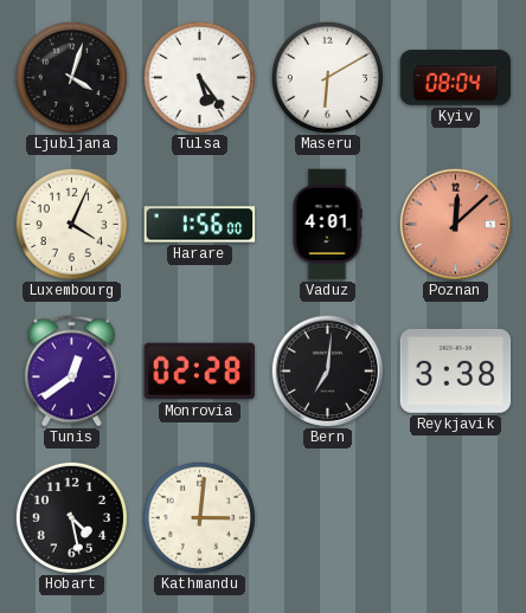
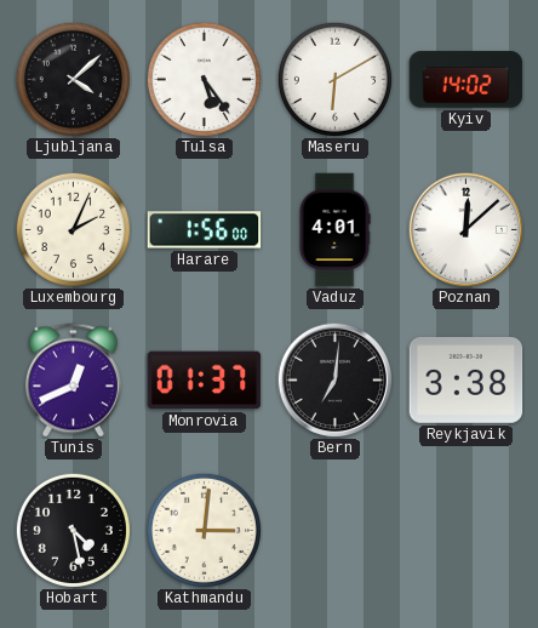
Ljubljana: 4:03 -> 4:08 (73, 79)
Kyiv: 08:04 -> 14:02 (467, 80)
Luxembourg: 4:04 -> 2:04 (73, 229)
Poznan dial: salmon -> white (465, 229)
Tunis: 12:39 -> 12:41 (73, 381)
Monrovia: 02:28 -> 01:37 (205, 381)
